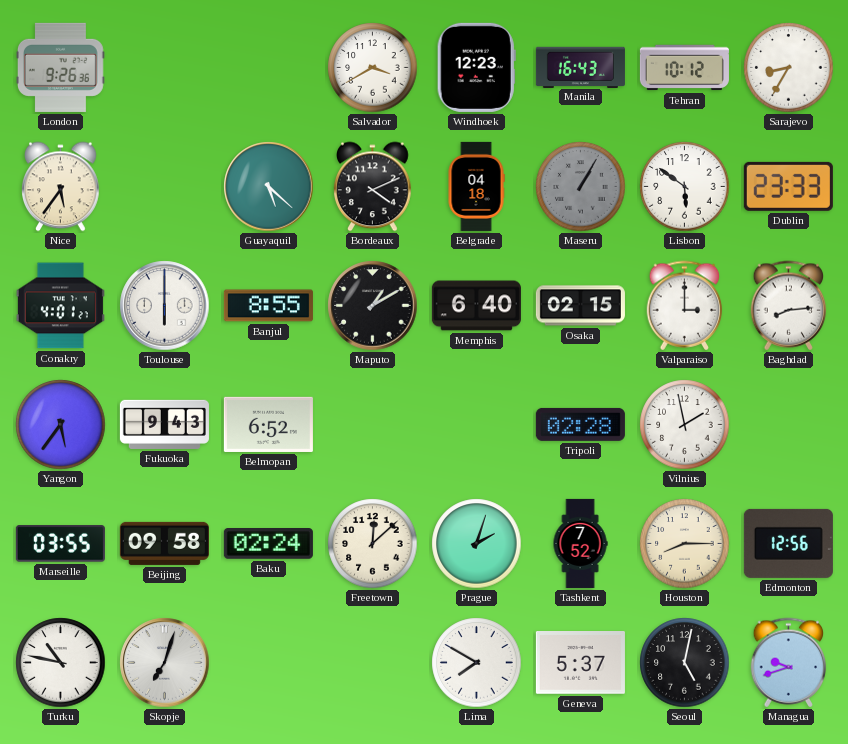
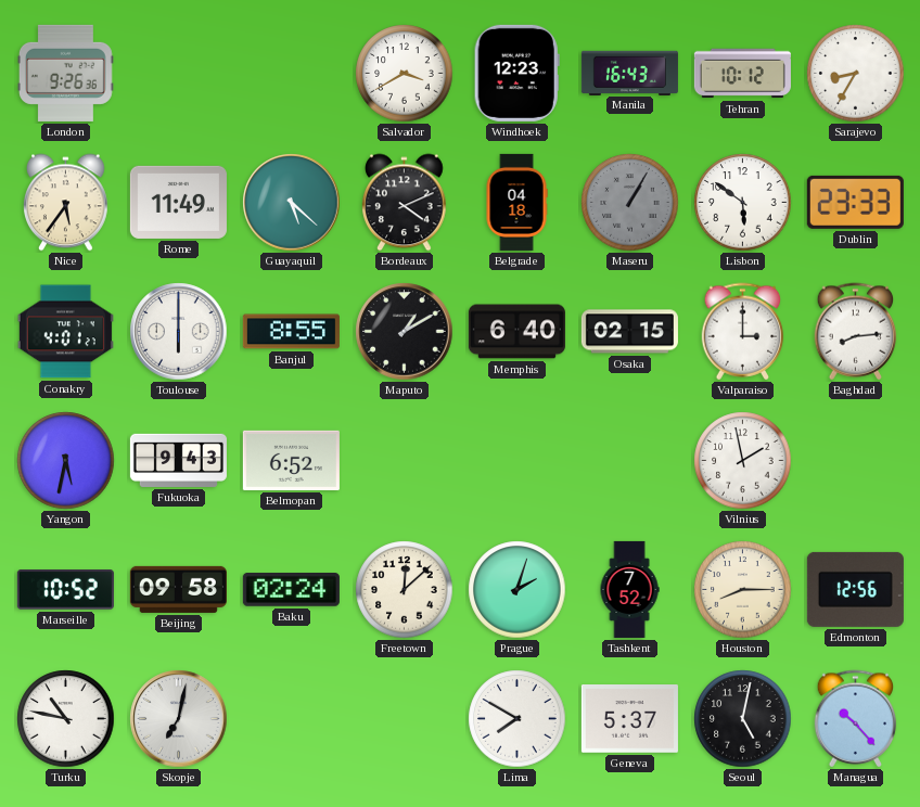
Rome: none -> 11:49 (178, 202)
Yangon: 5:36 -> 5:32 (66, 461)
Tripoli: 02:28 -> none (580, 424)
Marseille: 03:55 -> 10:52 (65, 590)
Skopje: 7:03 -> 7:02 (179, 719)
Managua: 9:42 -> 10:23 (856, 719)
